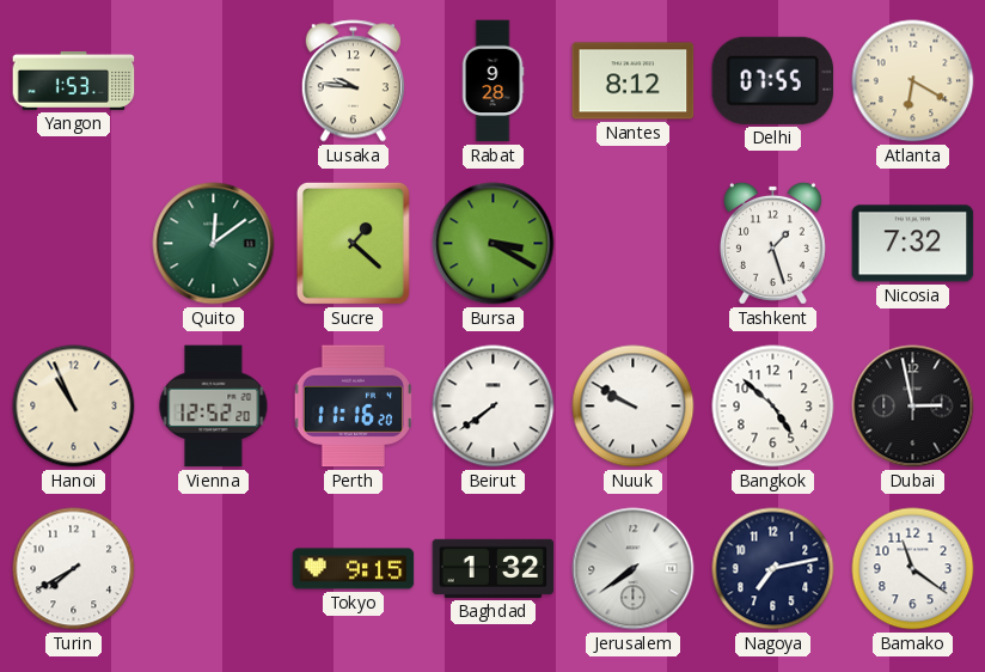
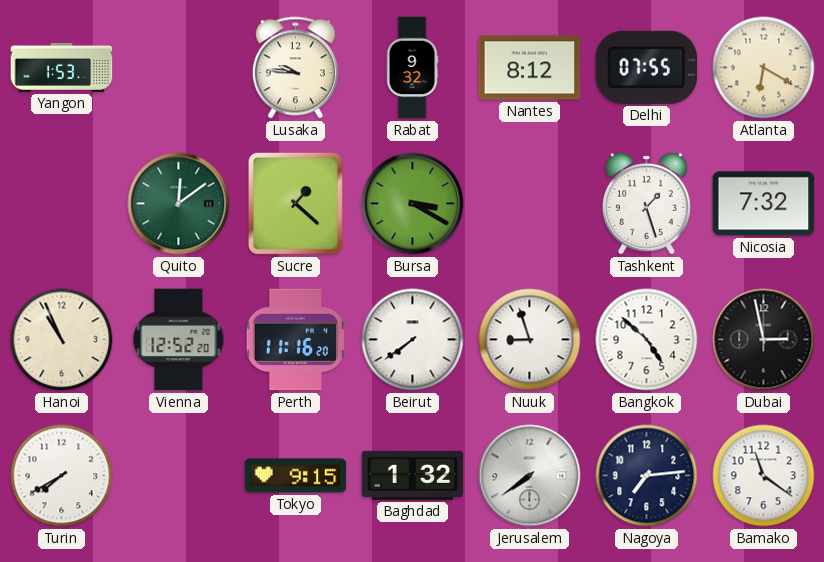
Rabat: 9:28 -> 9:32 (412, 68)
Nuuk: 9:50 -> 8:57 (530, 340)
Nagoya: 7:13 -> 7:14 (647, 476)
